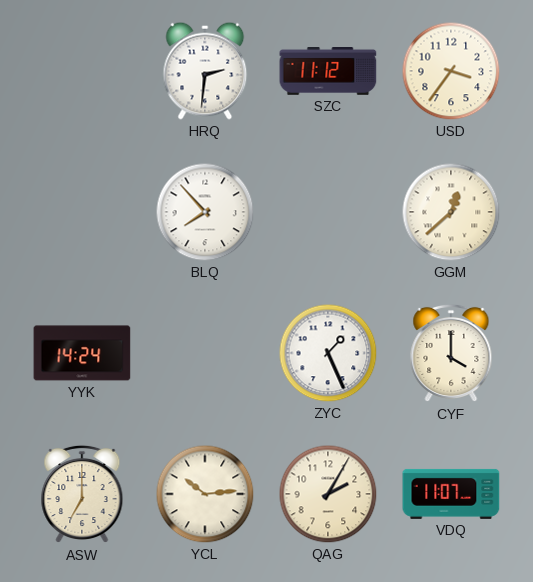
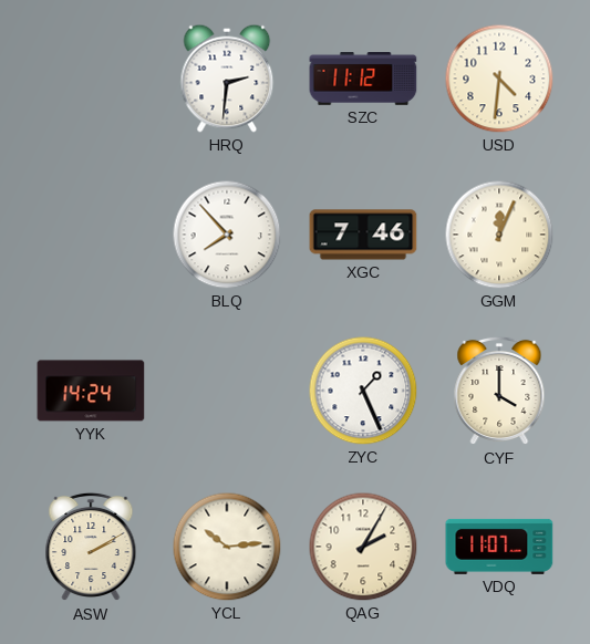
USD: 3:36 -> 4:31 (499, 79)
XGC: none -> 7:46 (363, 235)
GGM: 12:38 -> 12:04 (499, 235)
ASW: 7:00 -> 2:10 (91, 547)
